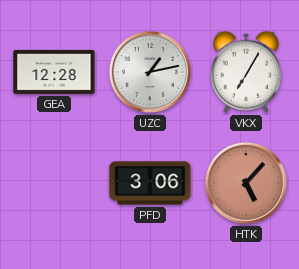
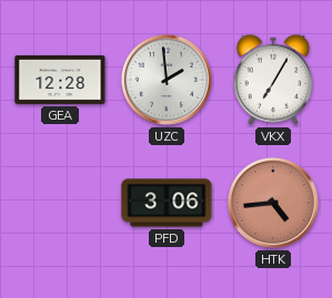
UZC: 1:13 -> 1:59 (167, 80)
HTK: 5:07 -> 4:44 (273, 203)
